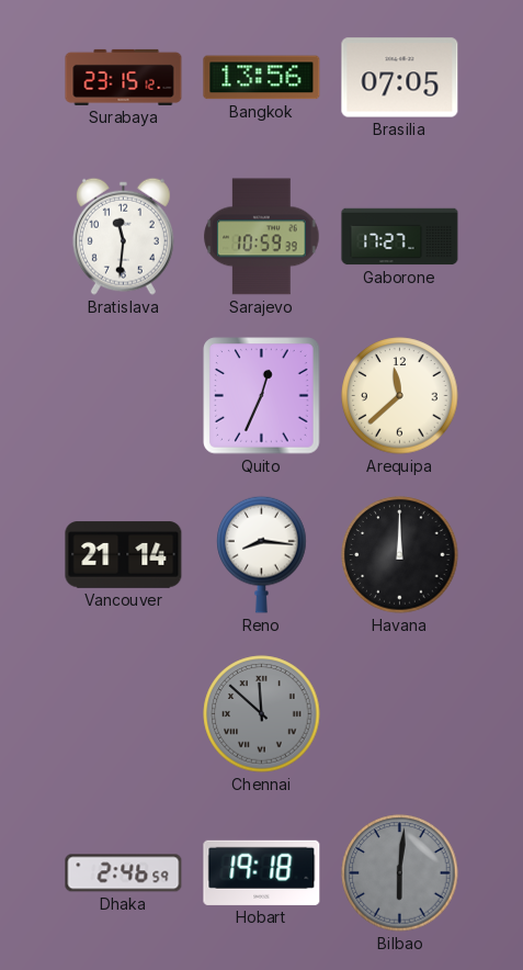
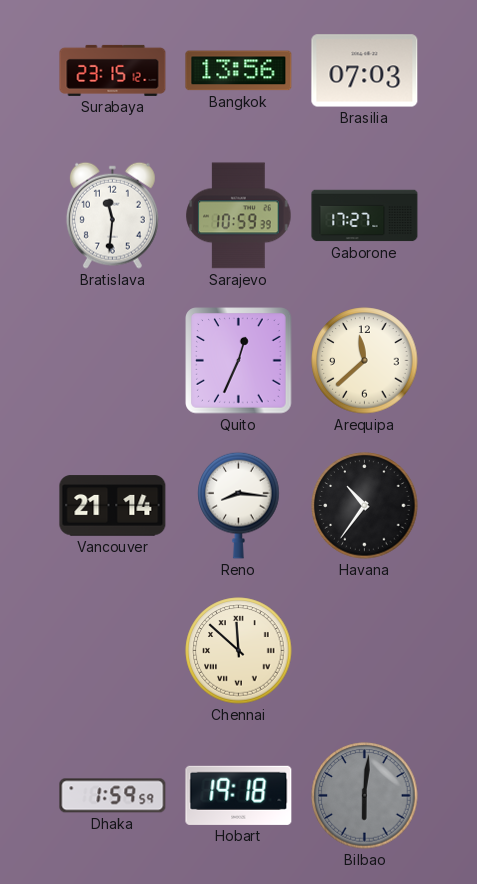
Brasilia: 07:05 -> 07:03 (365, 71)
Havana: 12:00 -> 10:36 (365, 506)
Chennai dial: grey -> cream (239, 651)
Dhaka: 2:46 -> 1:59 (113, 796)
